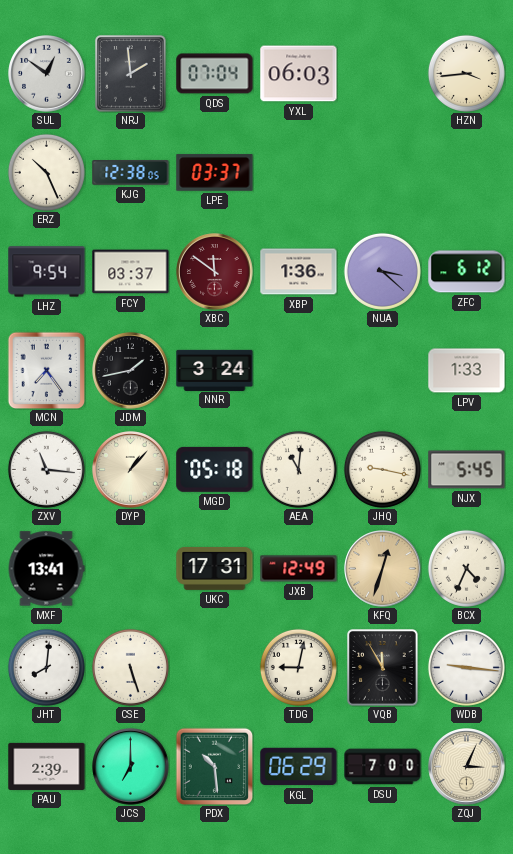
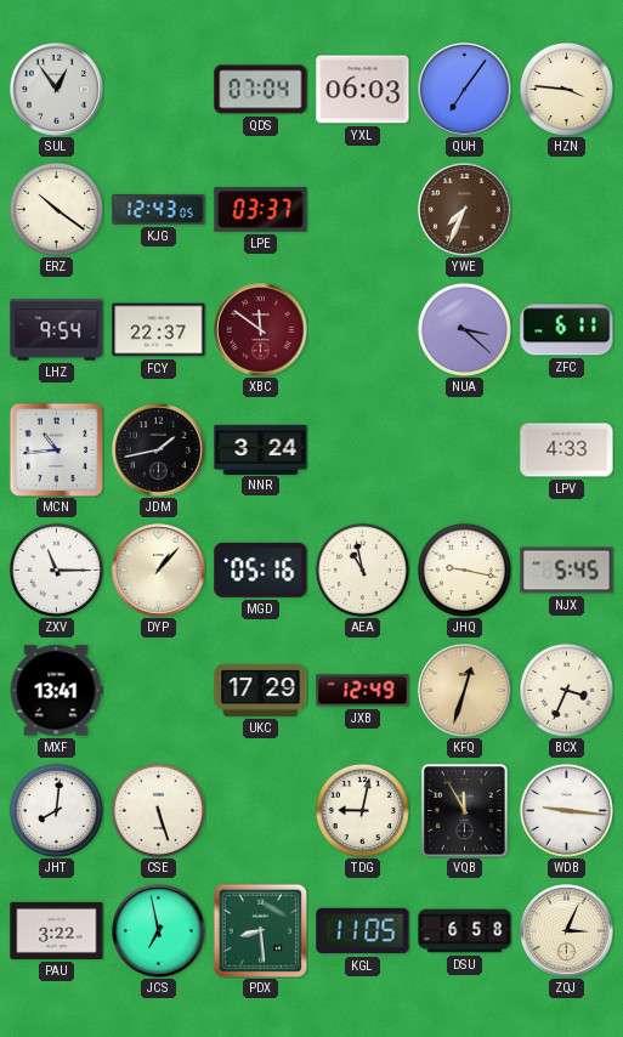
SUL: 12:51 -> 12:54 (57, 90)
NRJ: 1:59 -> none (131, 74)
QUH: none -> 7:06 (465, 90)
HZN: 3:44 -> 3:46 (566, 89)
ERZ: 10:26 -> 10:21 (56, 209)
KJG: 12:38 -> 12:43 (159, 210)
YWE: none -> 7:34 (465, 210)
FCY: 03:37 -> 22:37 (159, 330)
XBP: 1:36 -> none (299, 272)
ZFC: 6:12 -> 6:11 (567, 330)
MCN: 7:24 -> 10:44 (56, 449)
LPV: 1:33 -> 4:33 (567, 450)
ZXV: 11:16 -> 11:15 (56, 569)
MGD: 05:18 -> 05:16 (261, 569)
AEA: 11:01 -> 10:58 (362, 569)
UKC: 17:31 -> 17:29 (261, 690)
BCX: 4:34 -> 3:34 (566, 690)
PAU: 2:39 -> 3:22 (57, 930)
JCS: 7:00 -> 6:58 (159, 931)
PDX: 10:29 -> 8:29 (260, 930)
KGL: 06:29 -> 11:05 (363, 931)
DSU: 7:00 -> 6:58 (465, 931)
